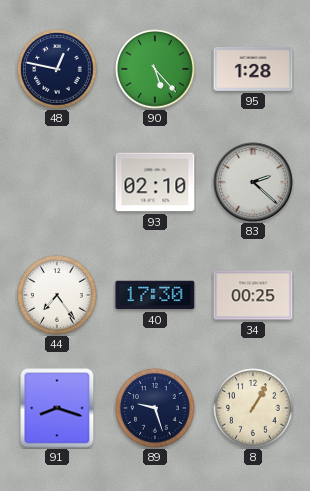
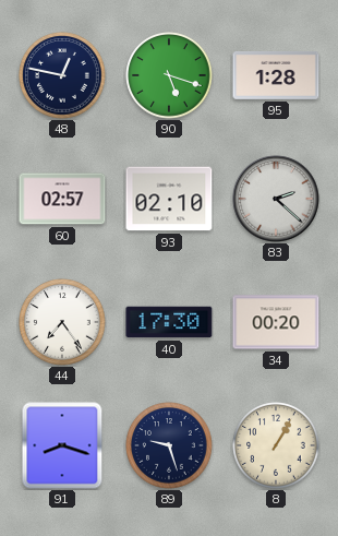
90: 5:23 -> 5:18 (169, 75)
60: none -> 02:57 (62, 199)
34: 00:25 -> 00:20 (276, 322)
